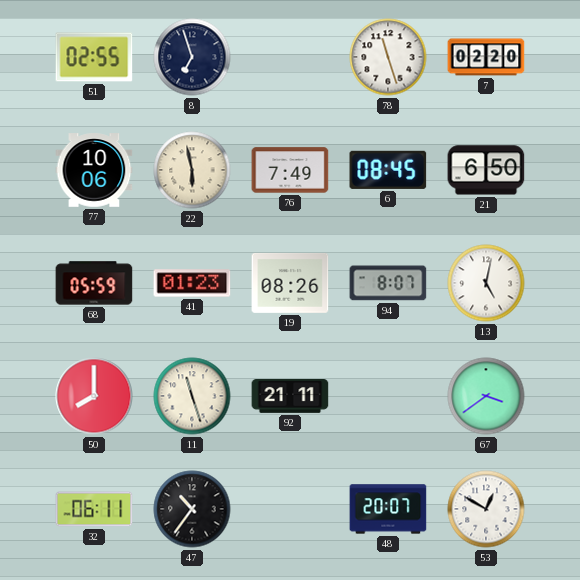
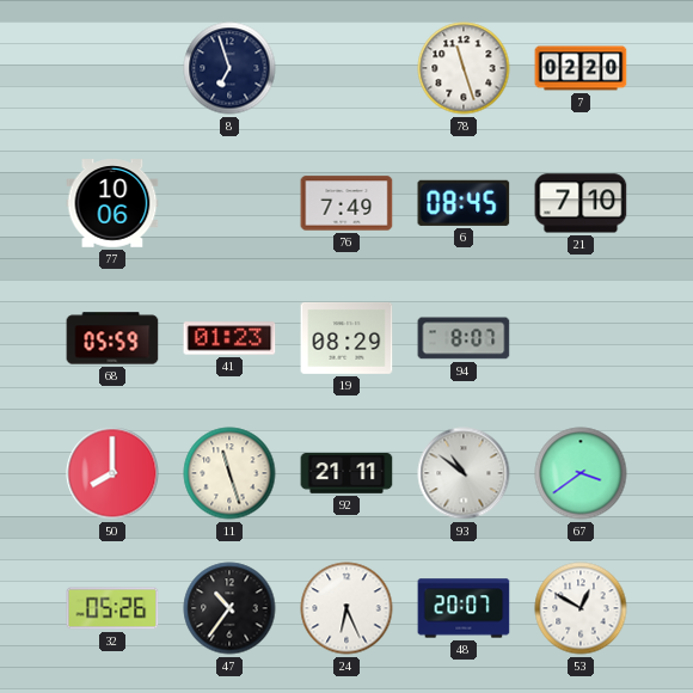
51: 02:55 -> none (94, 57)
22: 5:58 -> none (192, 170)
21: 6:50 -> 7:10 (581, 203)
19: 08:26 -> 08:29 (346, 338)
13: 5:02 -> none (486, 283)
93: none -> 10:51 (464, 473)
32: 06:11 -> 05:26 (112, 608)
24: none -> 6:26 (346, 608)
